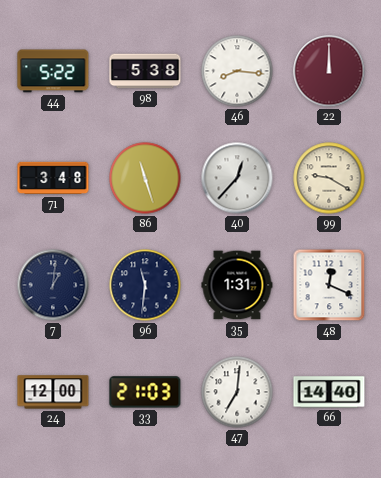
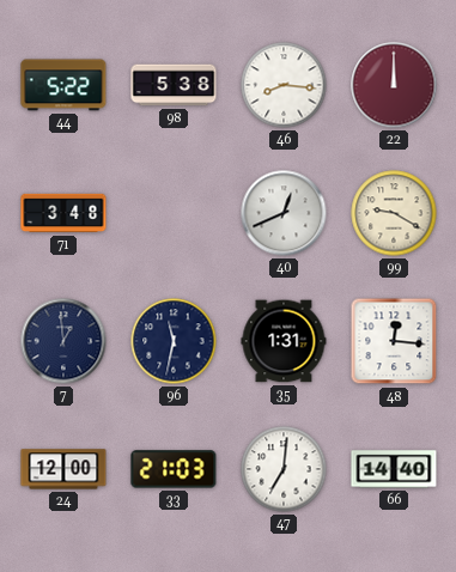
86: 11:27 -> none (145, 178)
40: 12:37 -> 12:41 (284, 213)
7: 1:01 -> 12:59 (63, 341)
96: 11:31 -> 11:32 (174, 341)
48: 12:19 -> 12:16 (394, 341)
